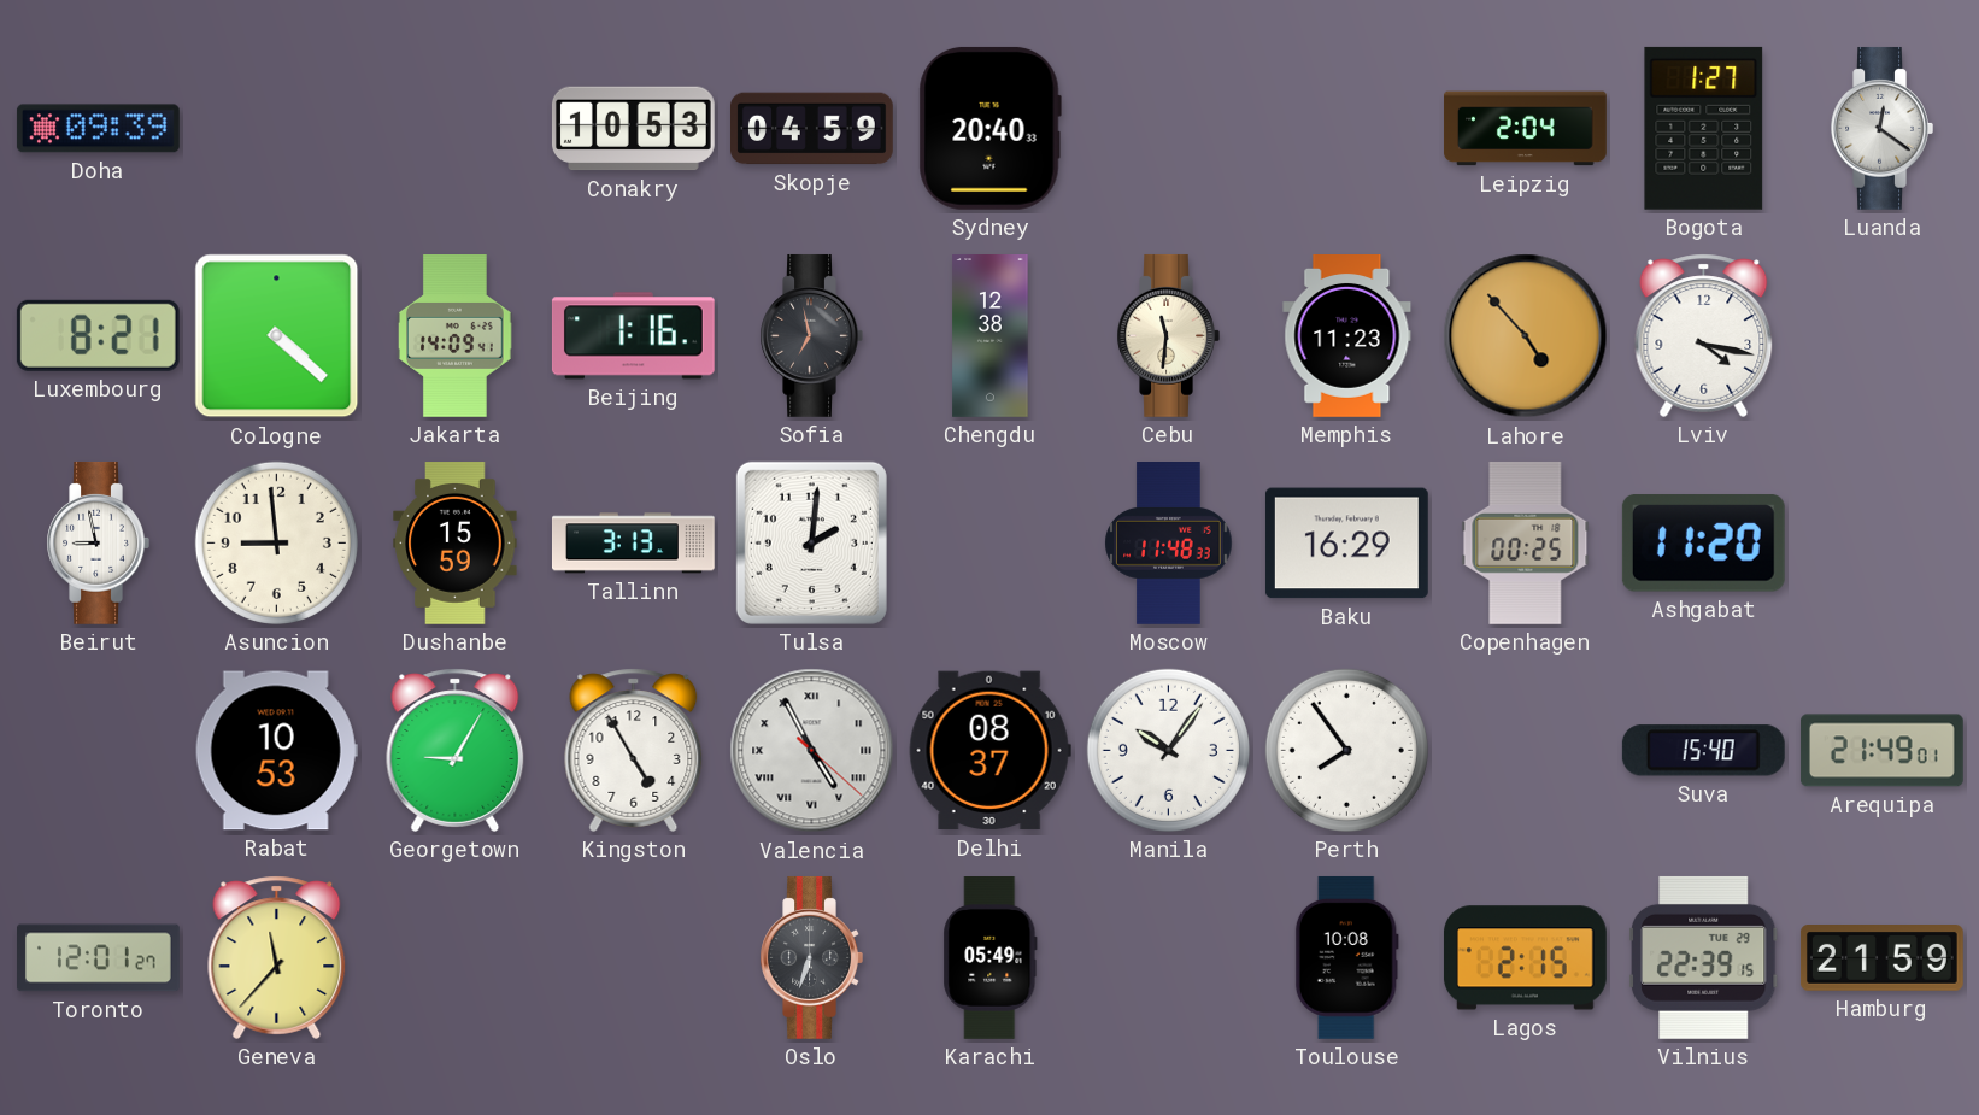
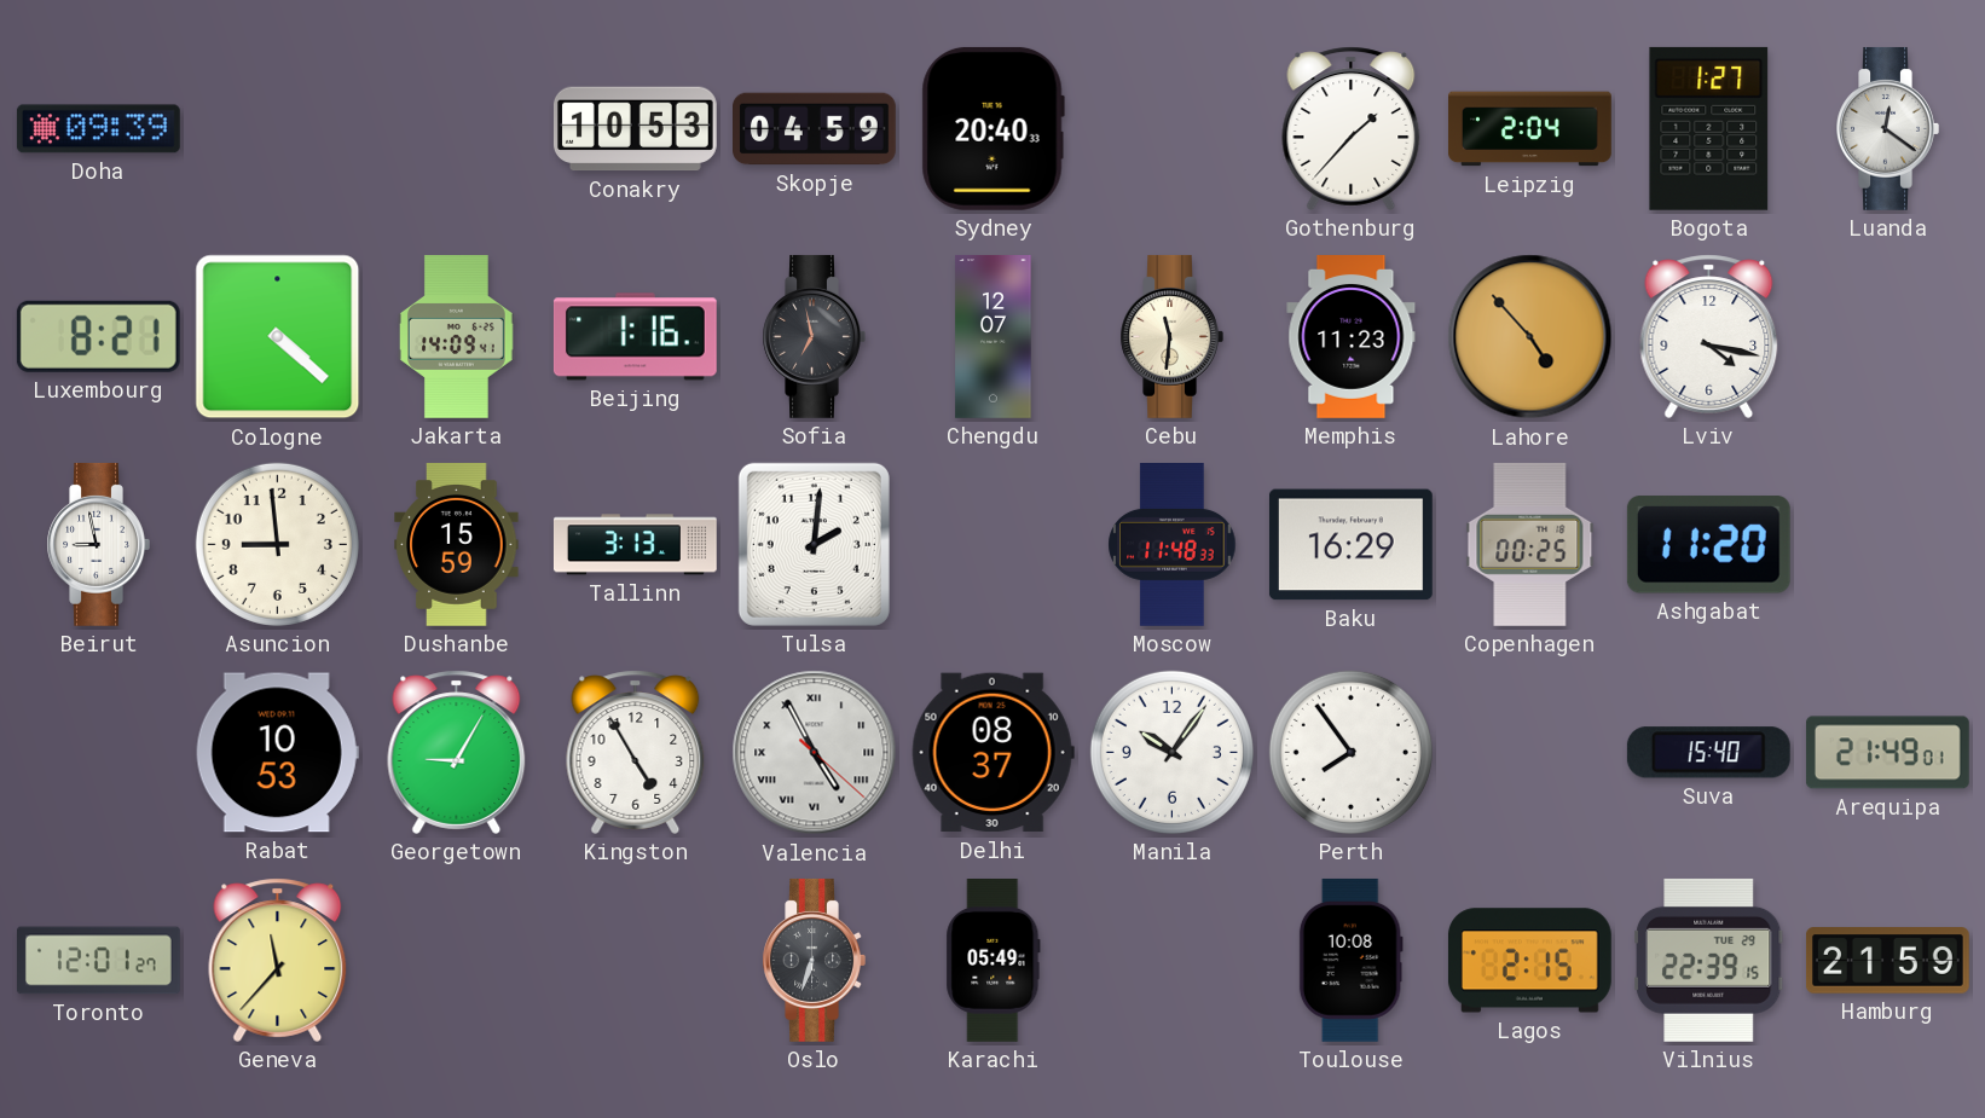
Gothenburg: none -> 1:37 (1352, 128)
Chengdu: 12:38 -> 12:07 (994, 337)
